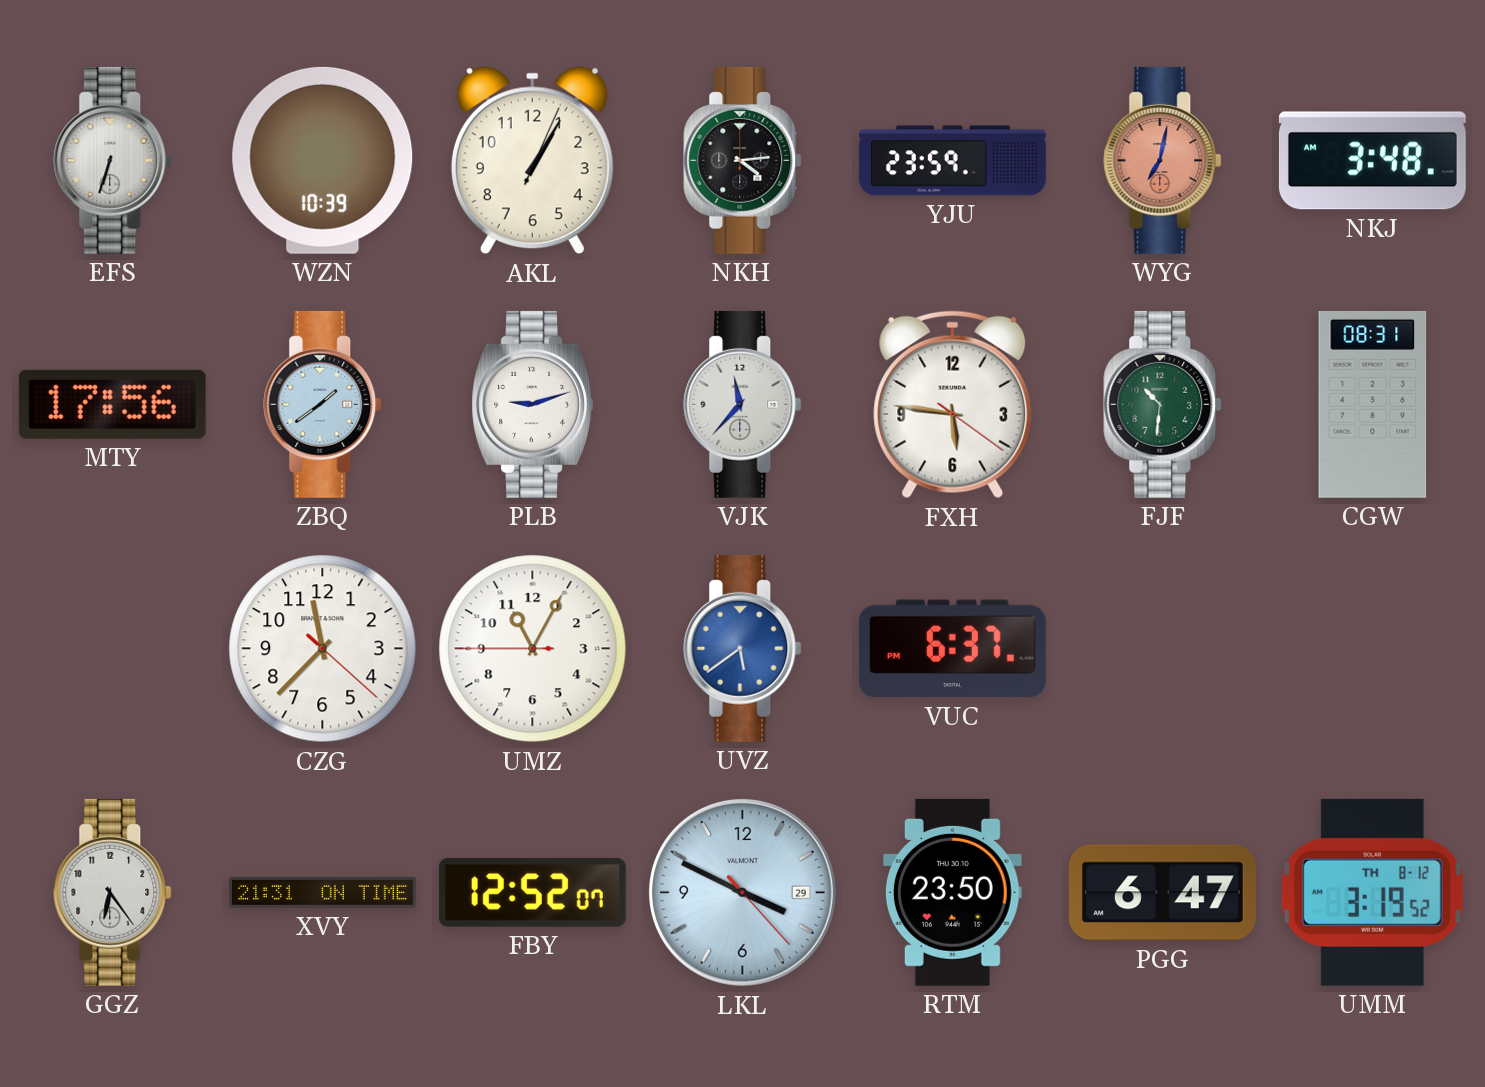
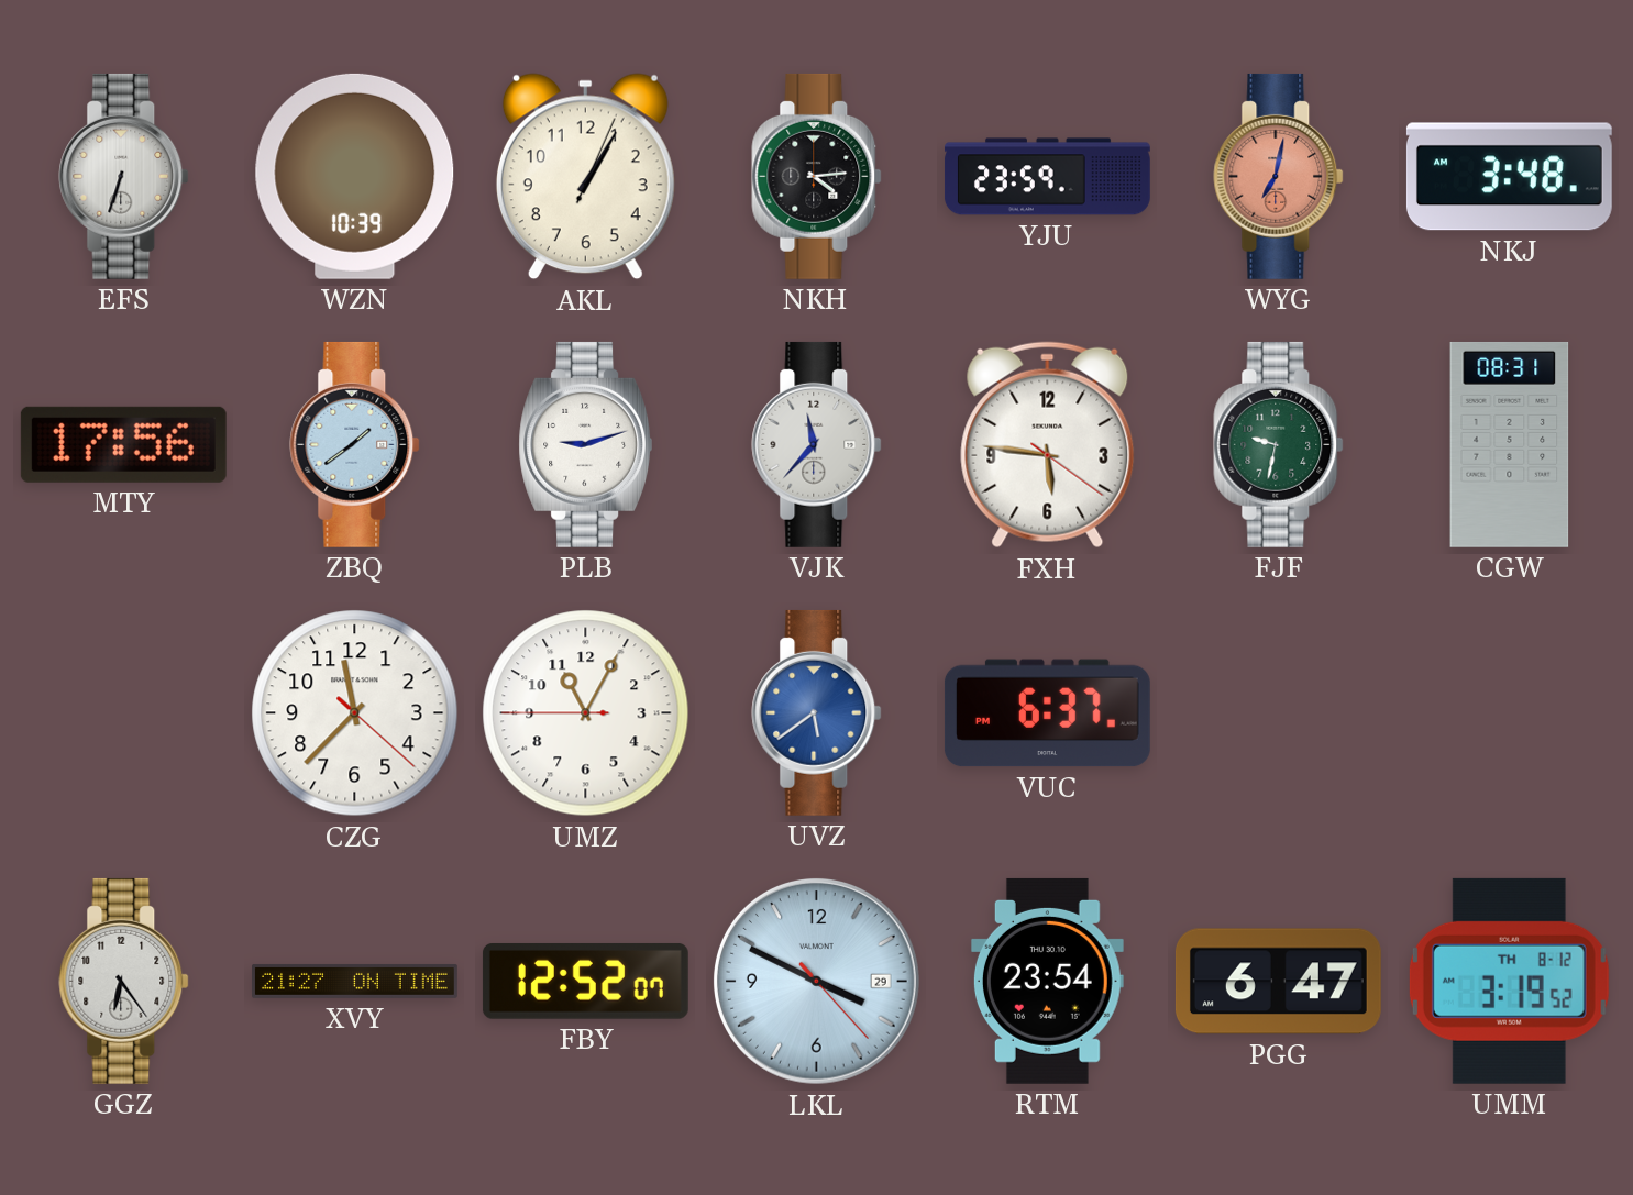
FJF: 10:31 -> 9:32 (1279, 444)
XVY: 21:31 -> 21:27 (355, 982)
RTM: 23:50 -> 23:54 (1047, 981)
